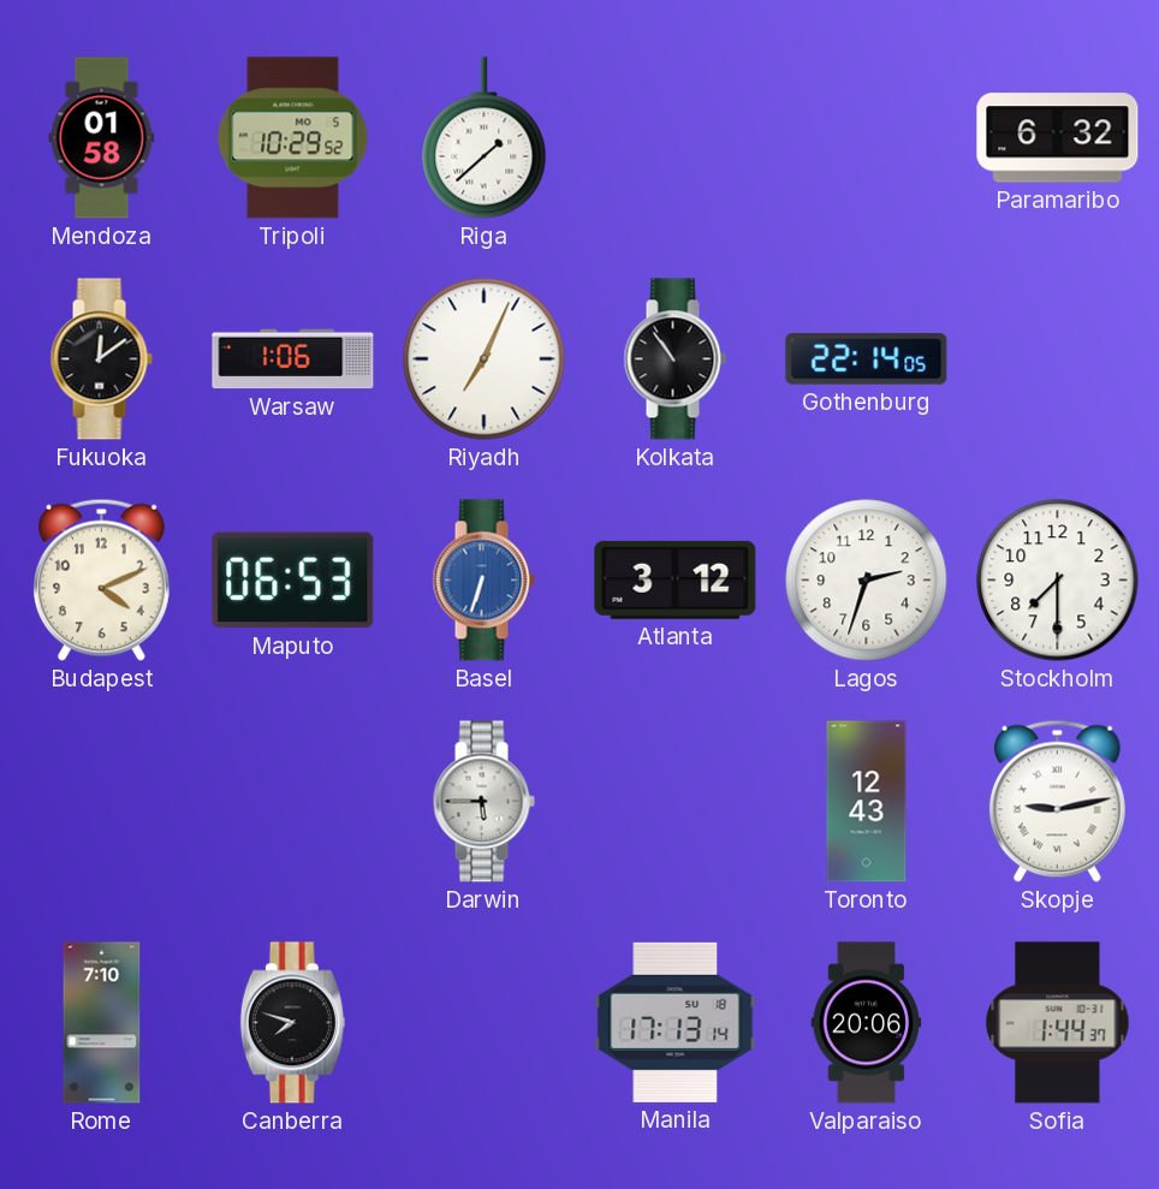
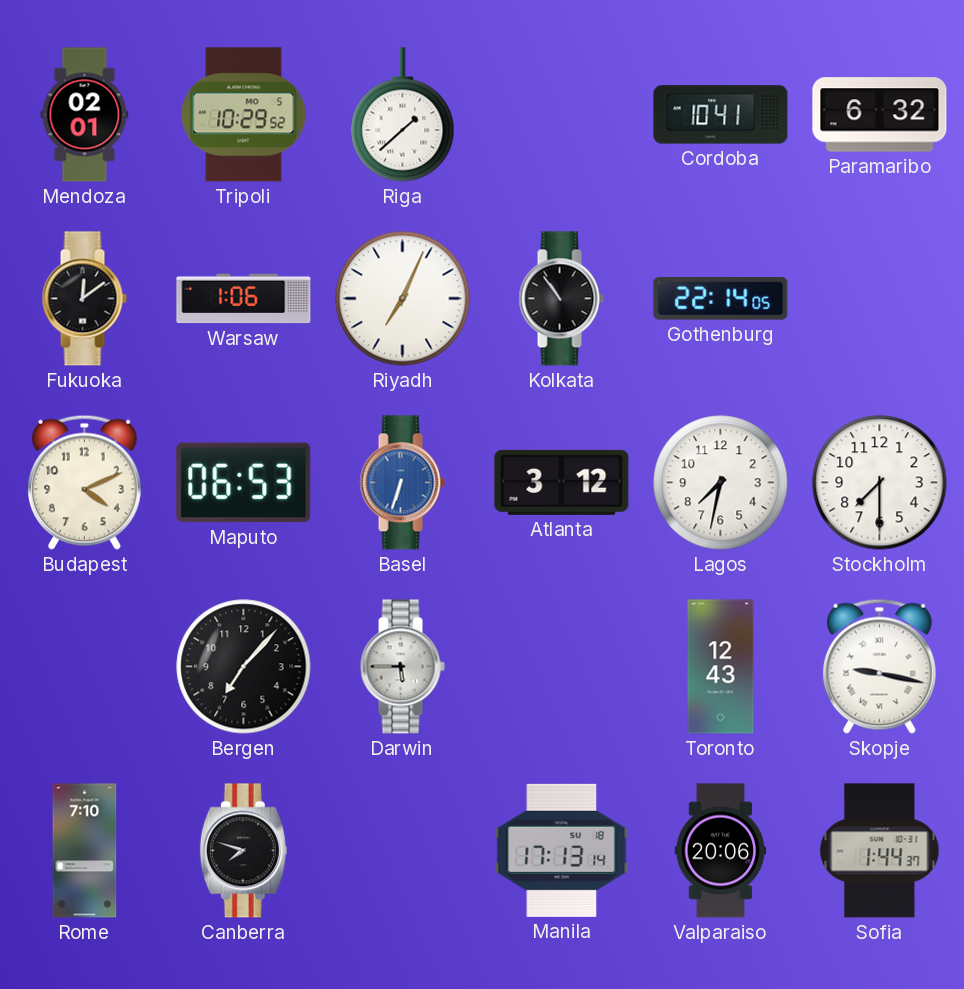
Mendoza: 01:58 -> 02:01 (85, 115)
Cordoba: none -> 10:41 (721, 115)
Lagos: 2:33 -> 7:32 (721, 483)
Bergen: none -> 7:07 (244, 667)
Skopje: 9:13 -> 9:17 (879, 666)
